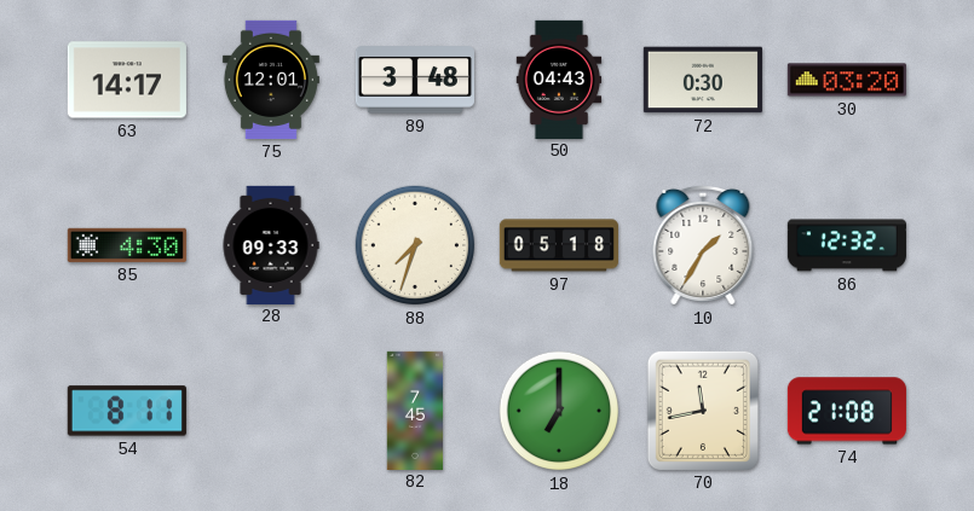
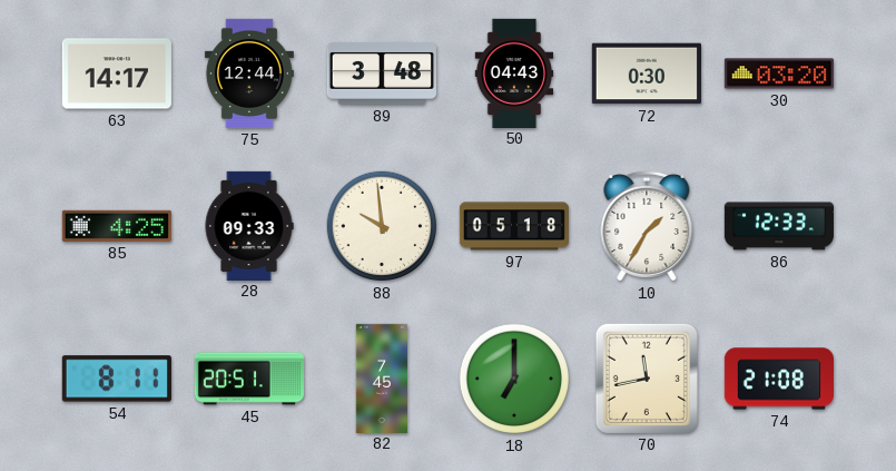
75: 12:01 -> 12:44 (249, 73)
85: 4:30 -> 4:25 (117, 226)
88: 7:33 -> 9:59 (382, 226)
86: 12:32 -> 12:33 (779, 226)
45: none -> 20:51 (248, 379)
